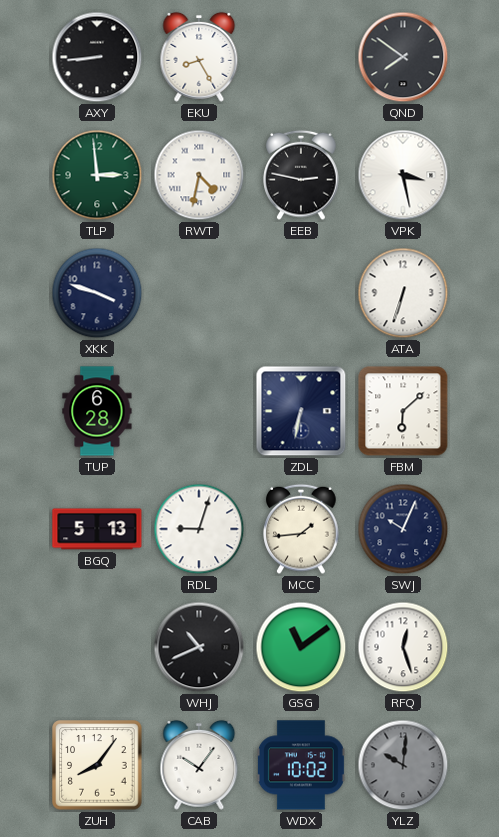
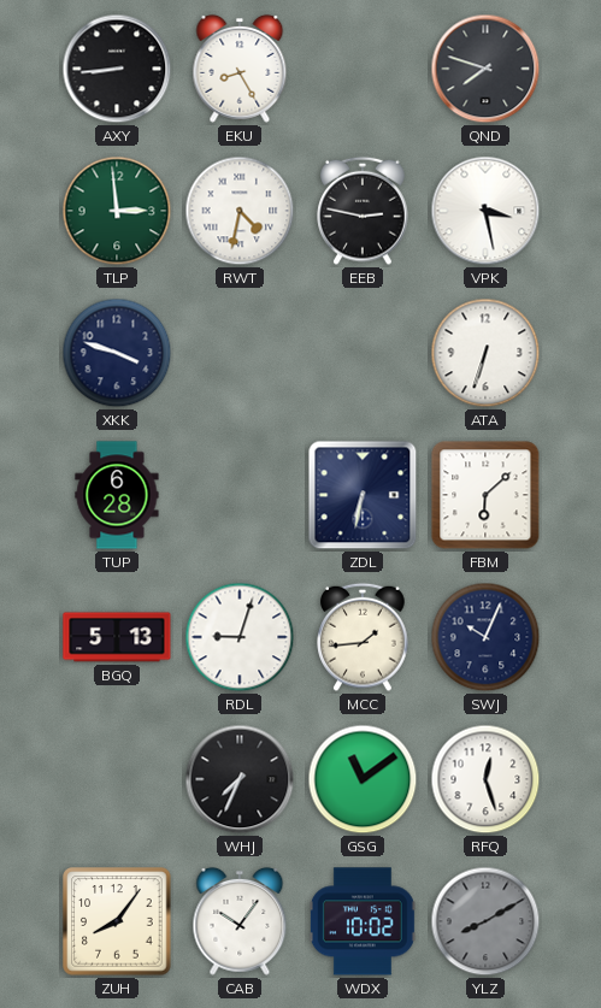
QND: 7:51 -> 7:48 (485, 69)
WHJ: 10:41 -> 7:34 (240, 779)
YLZ: 10:01 -> 8:10 (485, 921)
